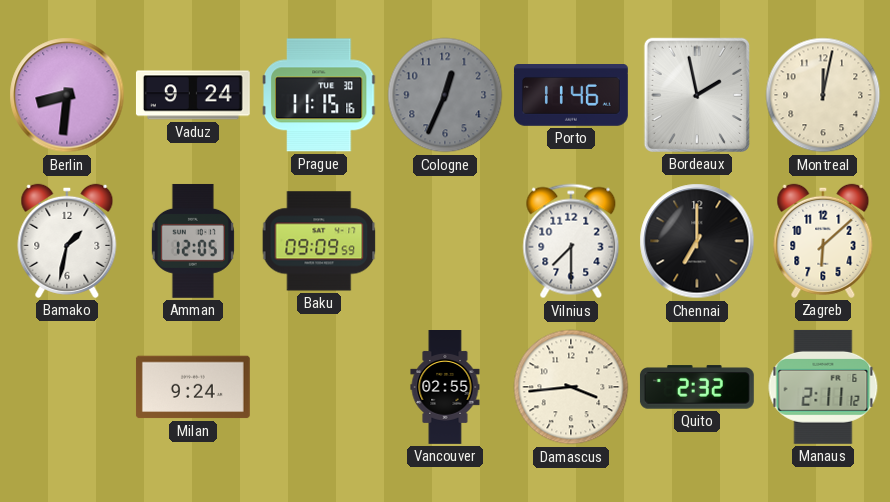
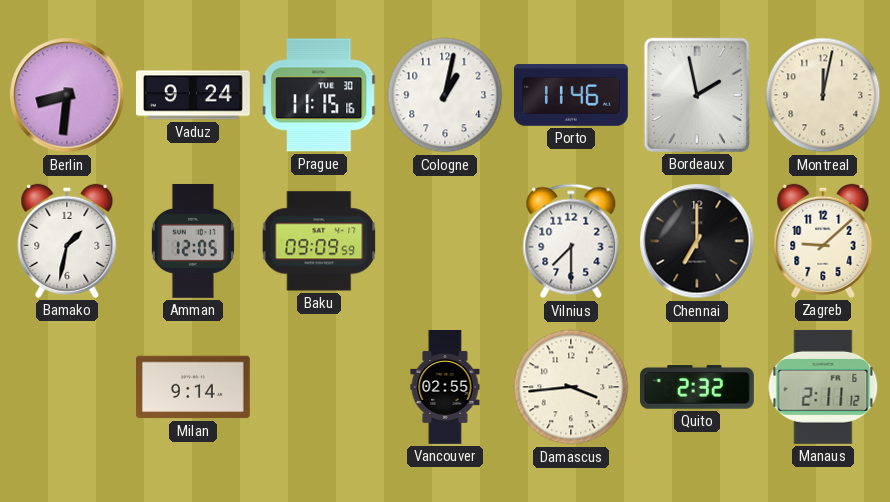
Cologne: 12:34 -> 1:02 (445, 95)
Cologne dial: grey -> white (445, 95)
Zagreb: 6:08 -> 9:08 (823, 241)
Milan: 9:24 -> 9:14 (193, 387)
